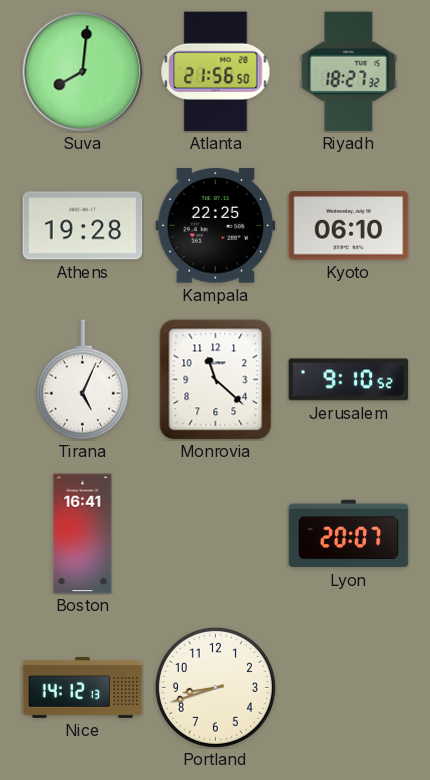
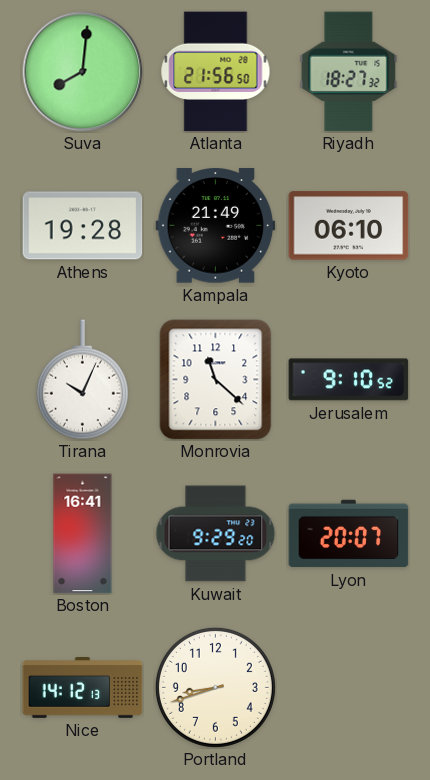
Kampala: 22:25 -> 21:49 (216, 226)
Tirana: 5:04 -> 10:04 (82, 380)
Kuwait: none -> 9:29 (216, 534)
